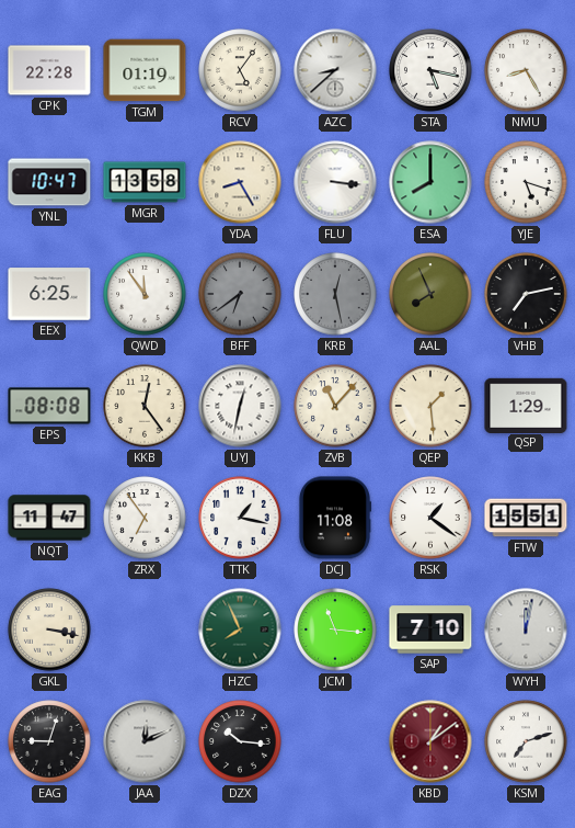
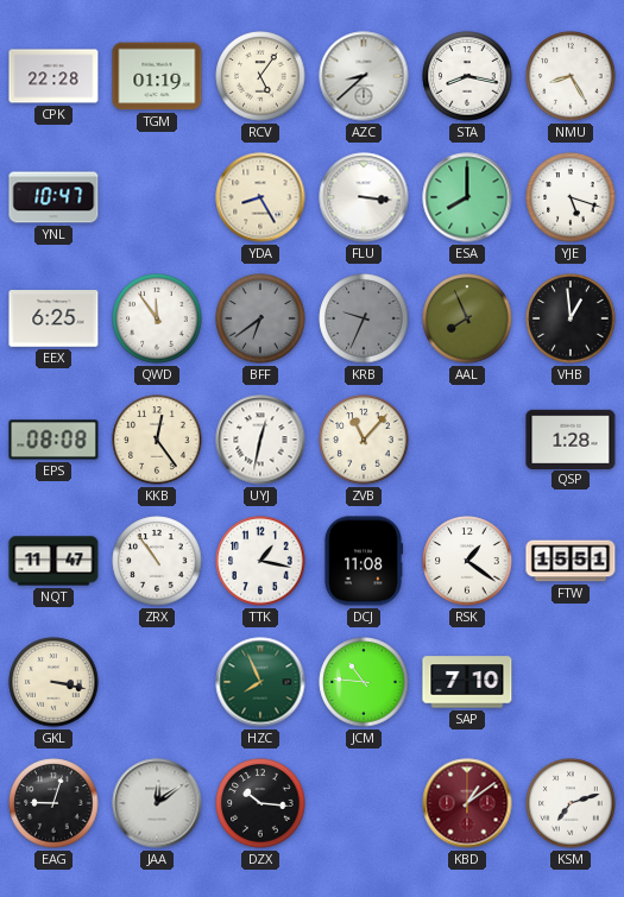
STA: 5:17 -> 8:17 (467, 76)
MGR: 13:58 -> none (145, 182)
KRB: 12:28 -> 9:34 (364, 318)
VHB: 7:13 -> 12:59 (571, 318)
QEP: 1:29 -> none (430, 406)
QSP: 1:29 -> 1:28 (571, 438)
ZRX: 6:54 -> 10:54 (157, 561)
JCM: 11:16 -> 10:46 (364, 682)
WYH: 12:02 -> none (526, 629)
JAA: 12:11 -> 12:09 (157, 803)
